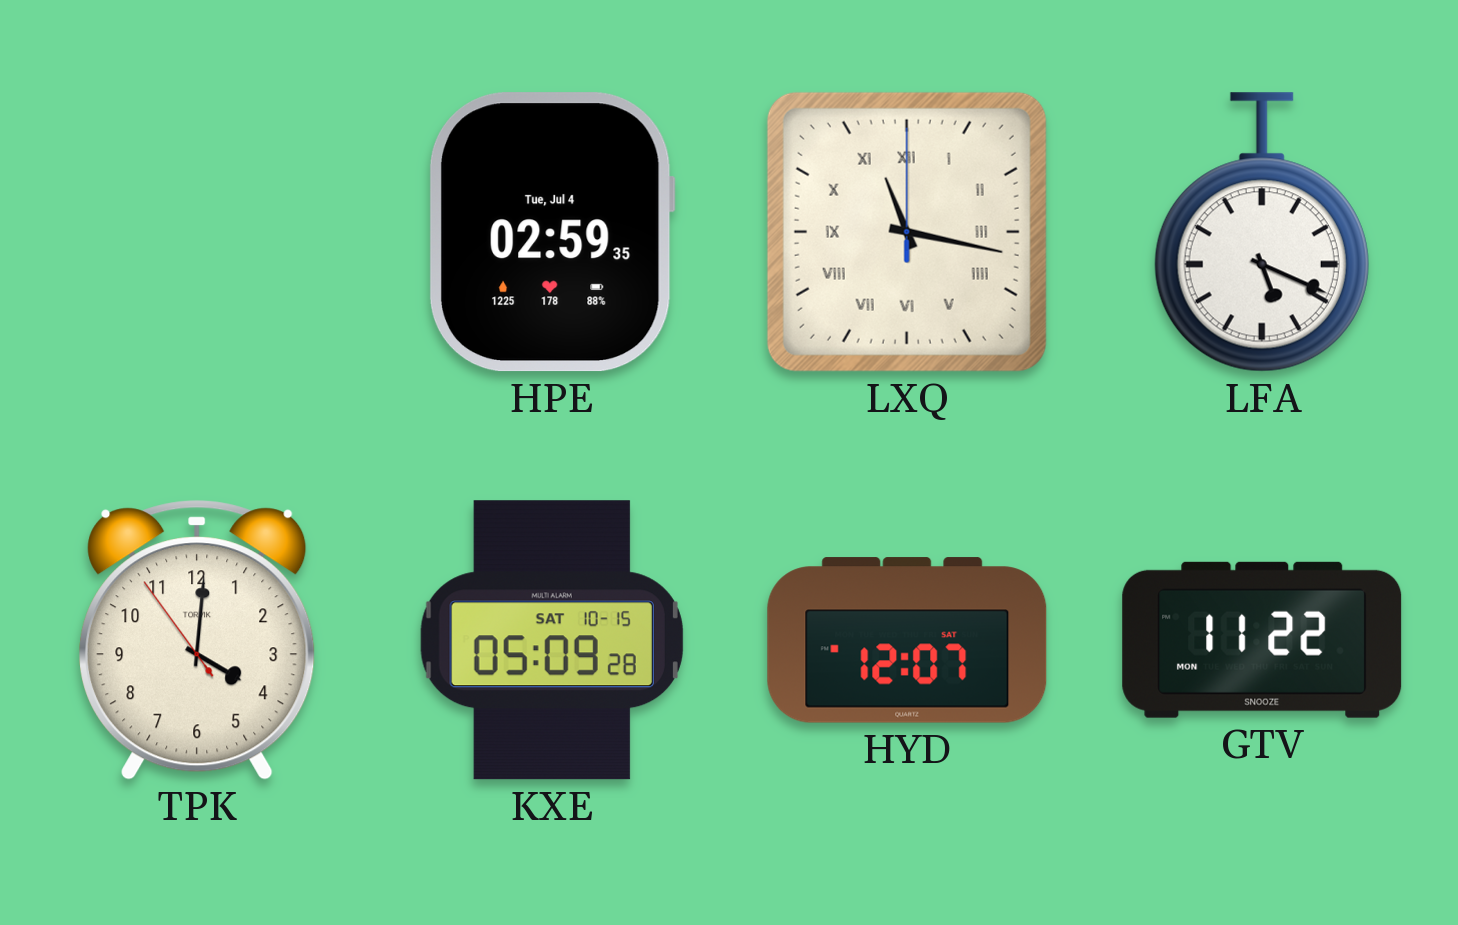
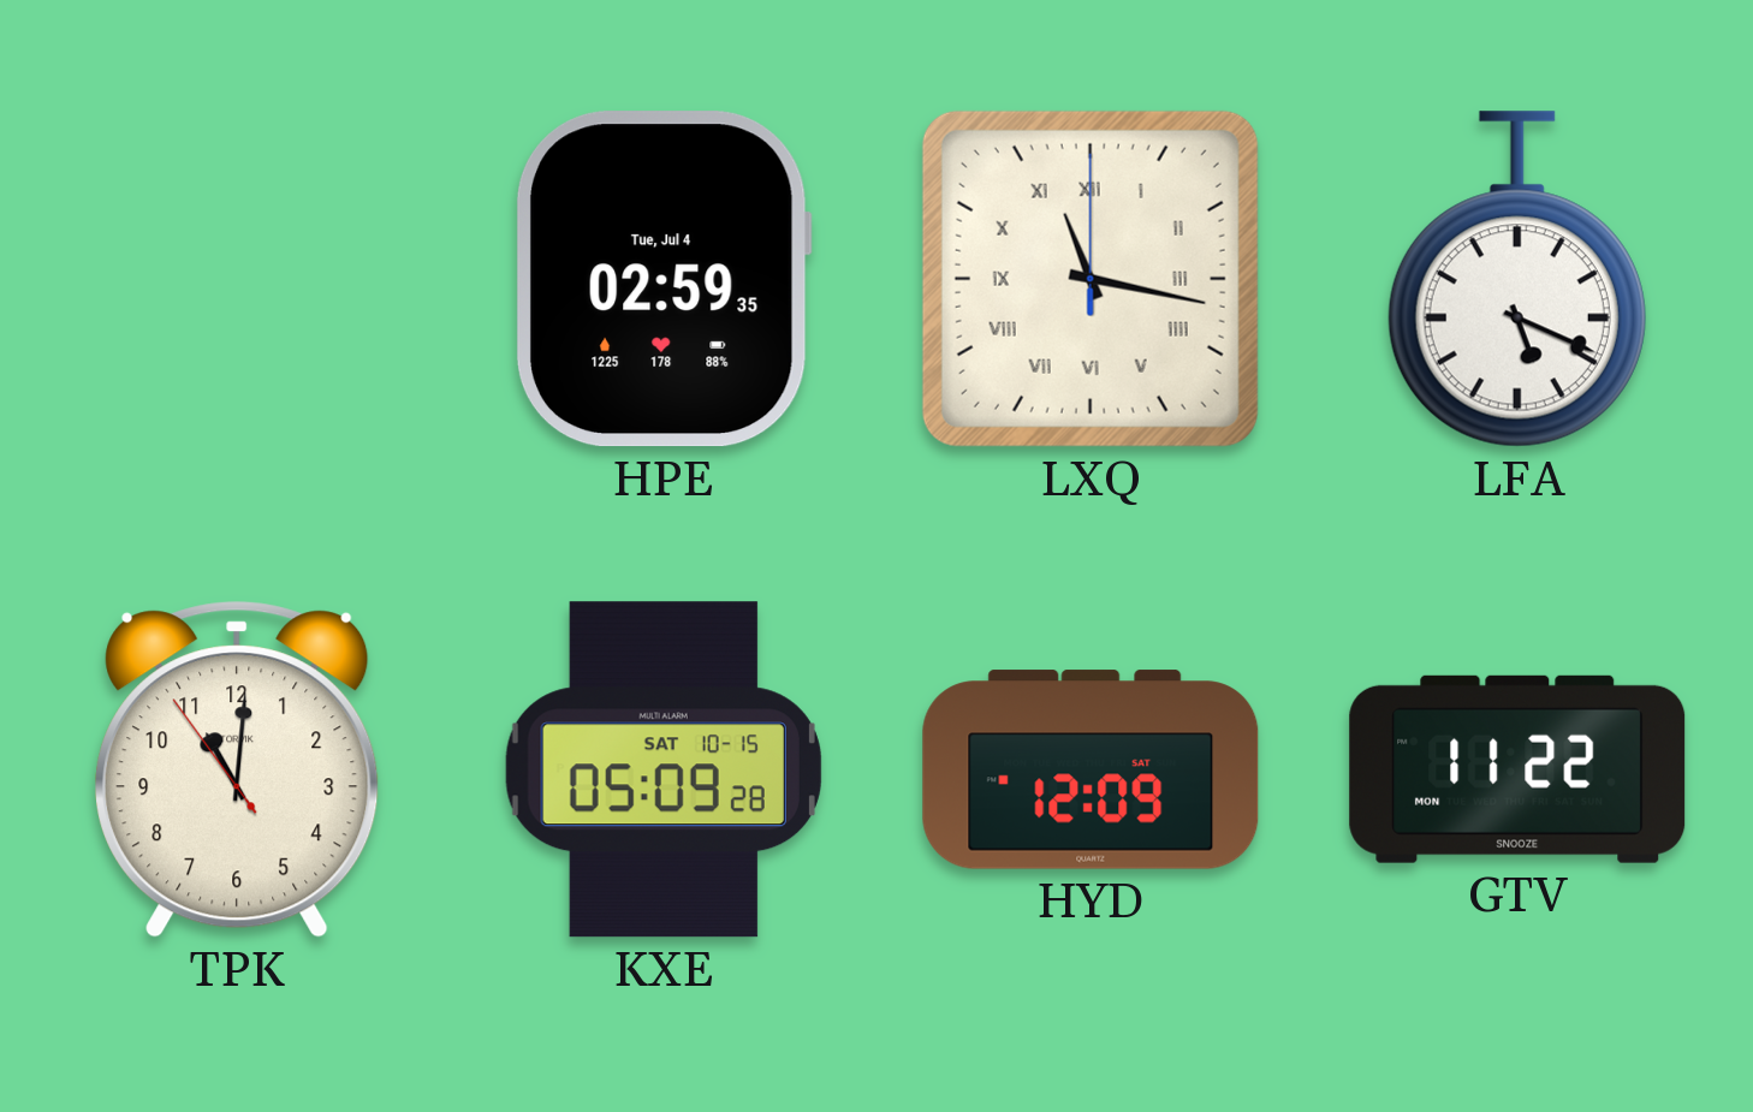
TPK: 4:00 -> 11:00 (237, 769)
HYD: 12:07 -> 12:09 (1091, 769)
